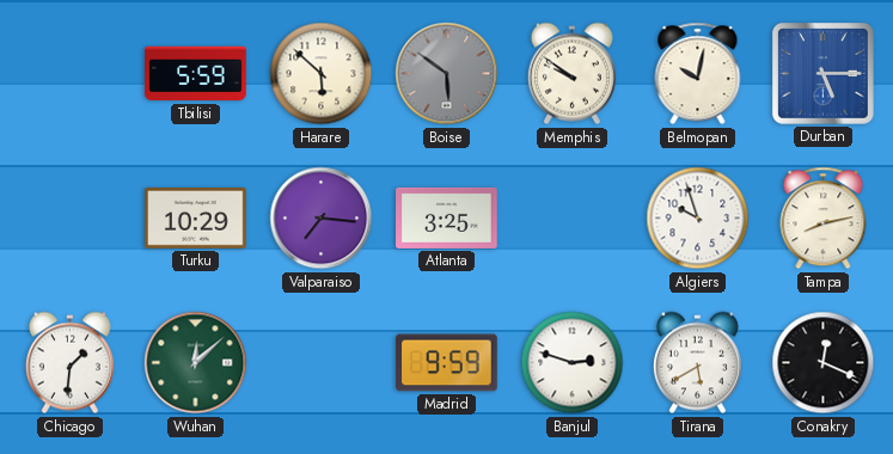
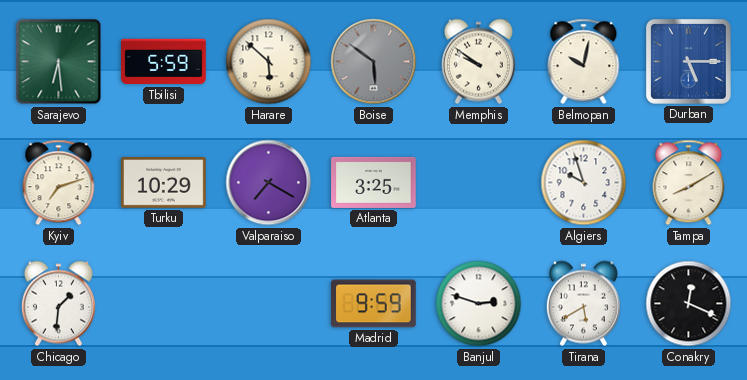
Sarajevo: none -> 6:29 (59, 62)
Kyiv: none -> 7:12 (59, 183)
Valparaiso: 7:16 -> 7:20 (269, 183)
Tampa: 8:13 -> 8:10 (689, 183)
Wuhan: 12:08 -> none (196, 363)
